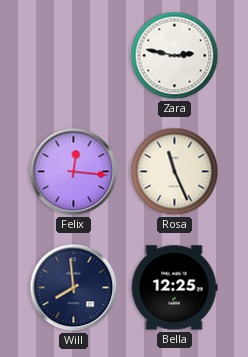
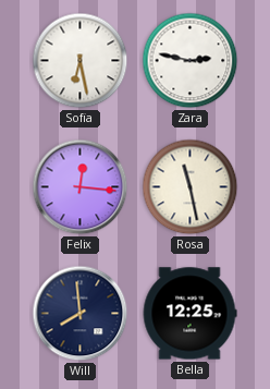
Sofia: none -> 6:28 (81, 61)
Rosa: 11:26 -> 11:28 (191, 187)
